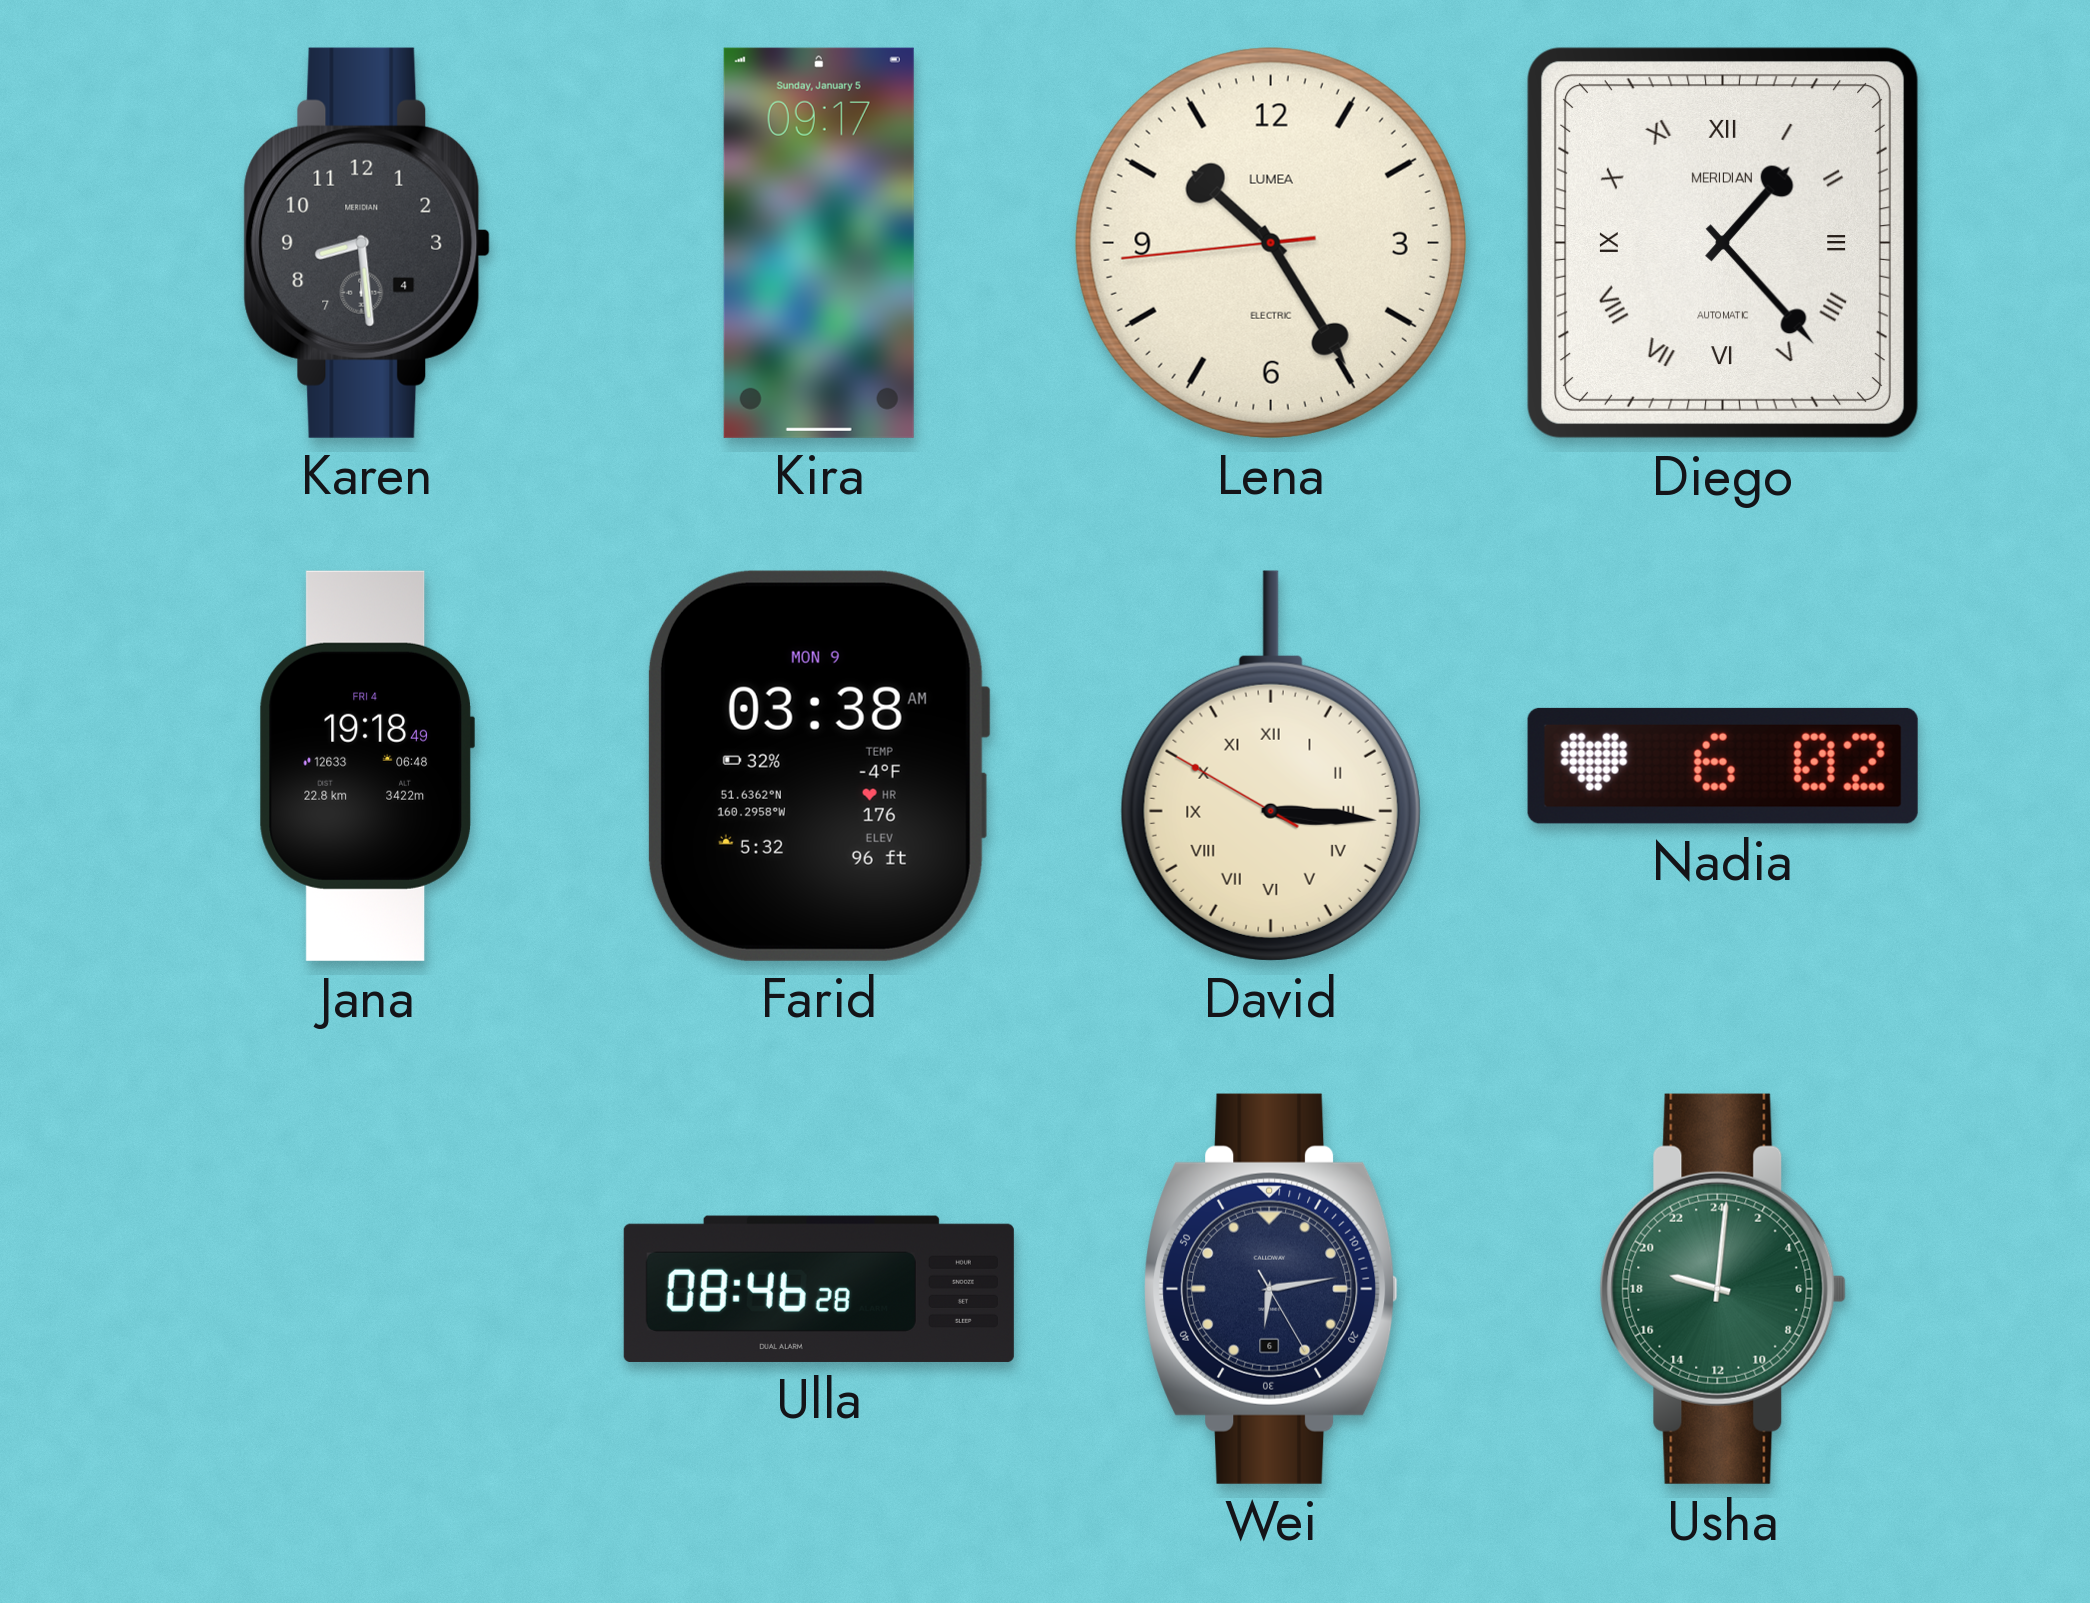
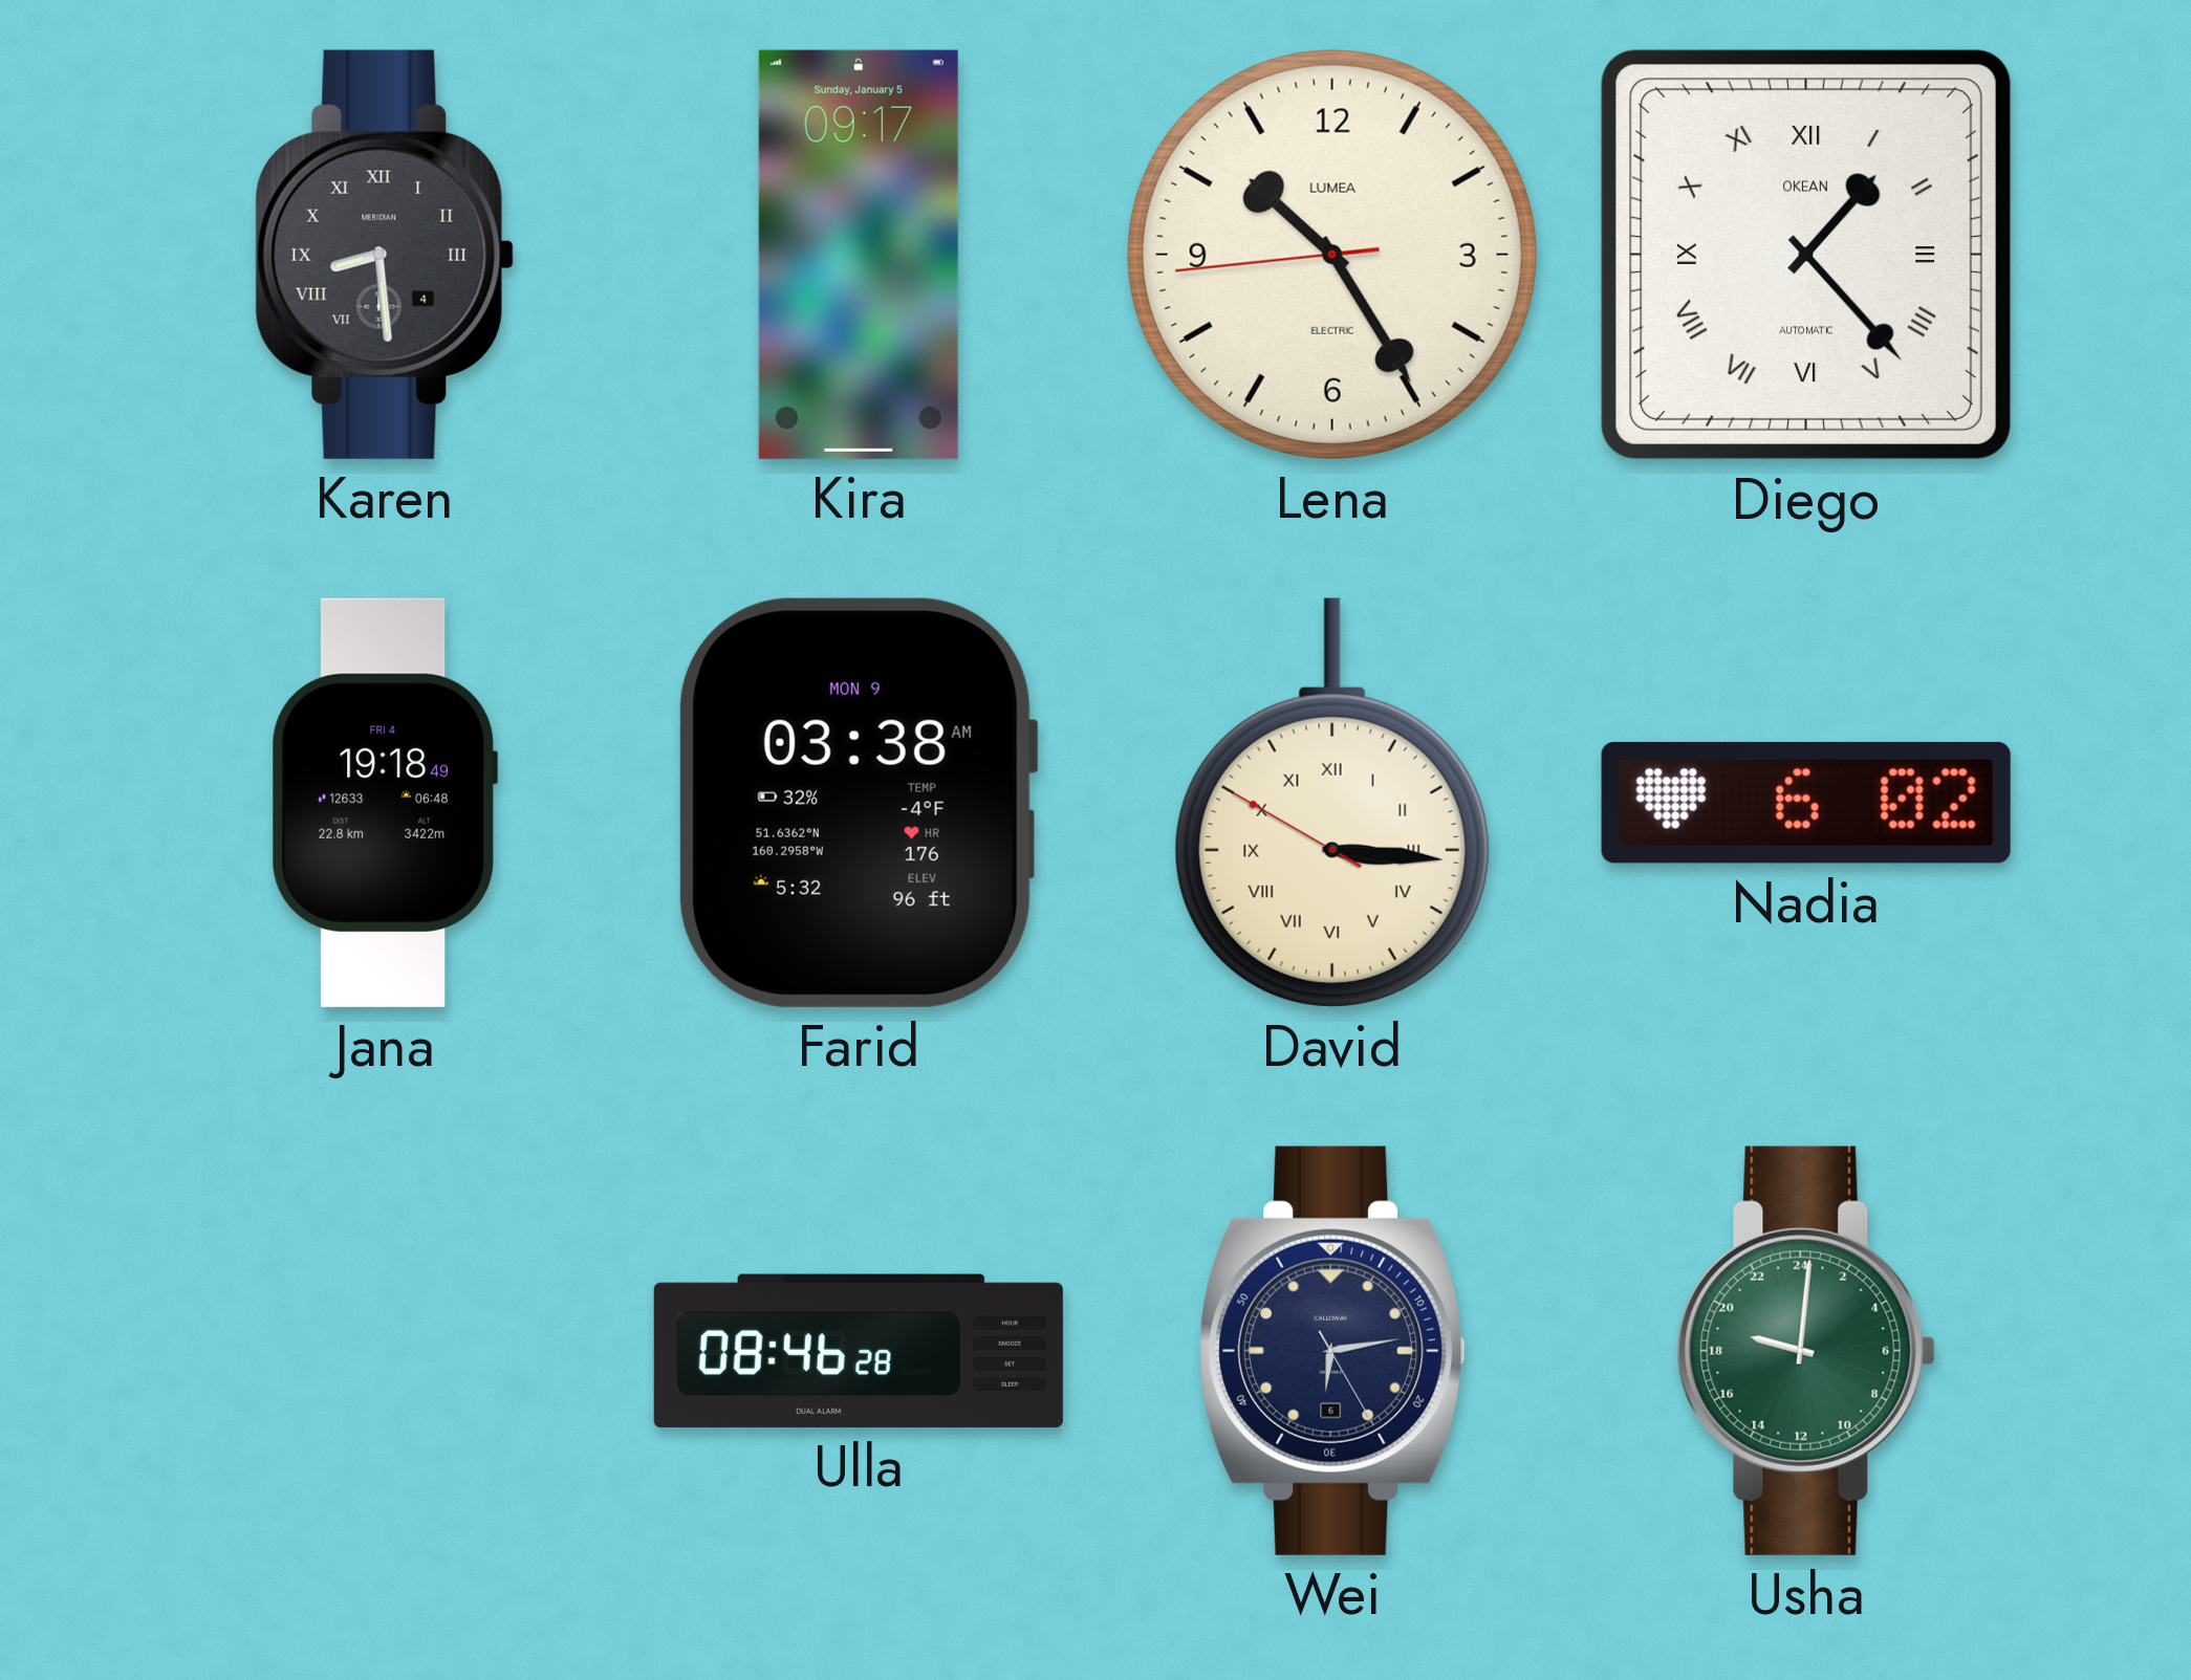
Karen numerals: Arabic -> Roman (385, 255)
Diego brand: MERIDIAN -> OKEAN (1806, 255)
